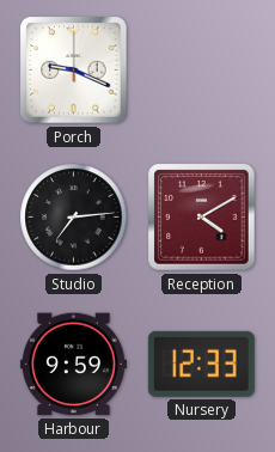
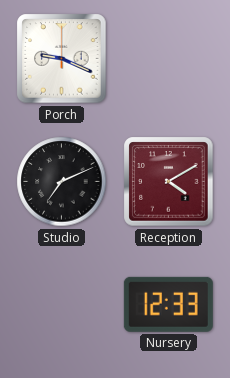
Studio: 7:14 -> 7:11 (62, 182)
Harbour: 9:59 -> none (73, 365)
